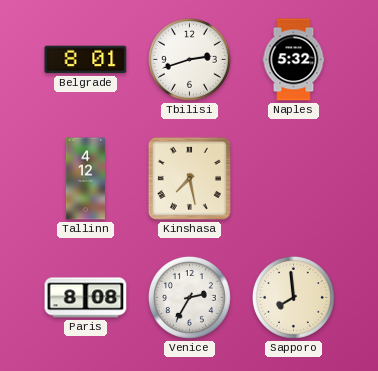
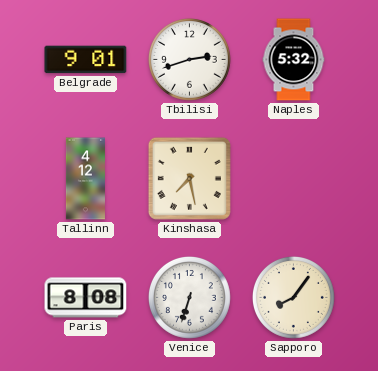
Belgrade: 8:01 -> 9:01 (86, 60)
Venice: 2:35 -> 6:33 (189, 297)
Sapporo: 7:59 -> 8:06 (293, 297)
